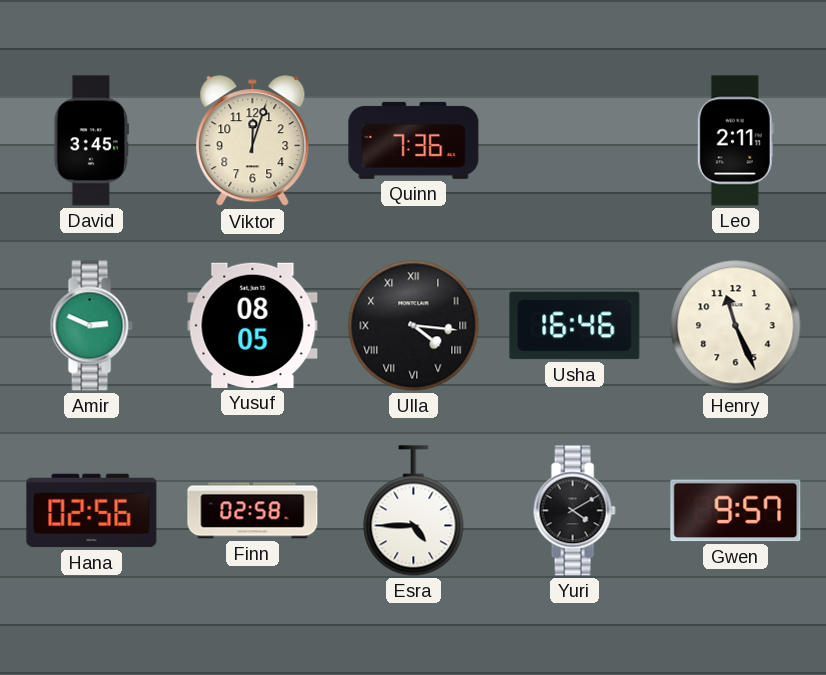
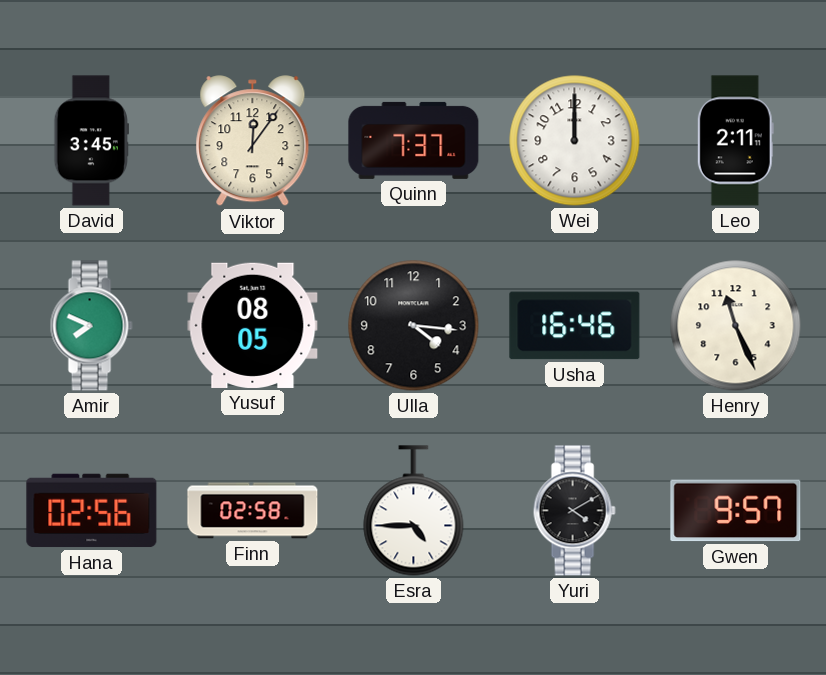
Viktor: 12:03 -> 12:06 (253, 141)
Quinn: 7:36 -> 7:37 (414, 140)
Wei: none -> 12:00 (575, 141)
Amir: 2:49 -> 7:49 (91, 326)
Ulla numerals: Roman -> Arabic (414, 326)
